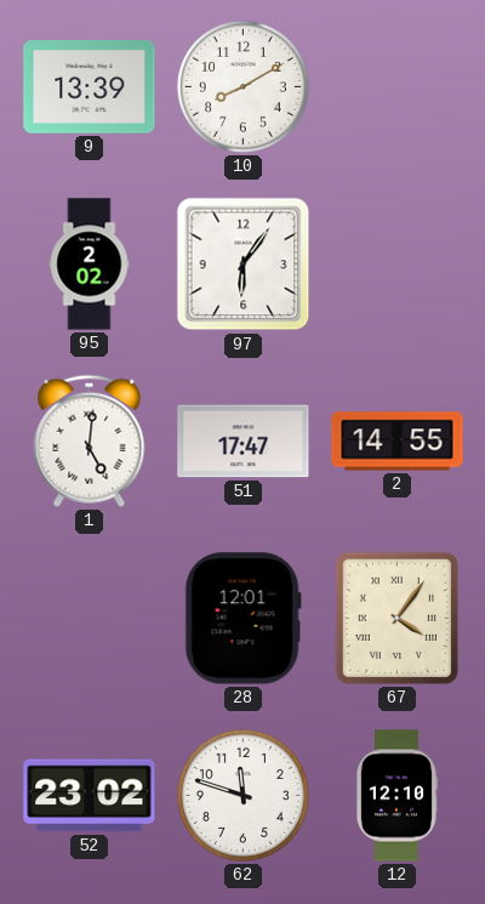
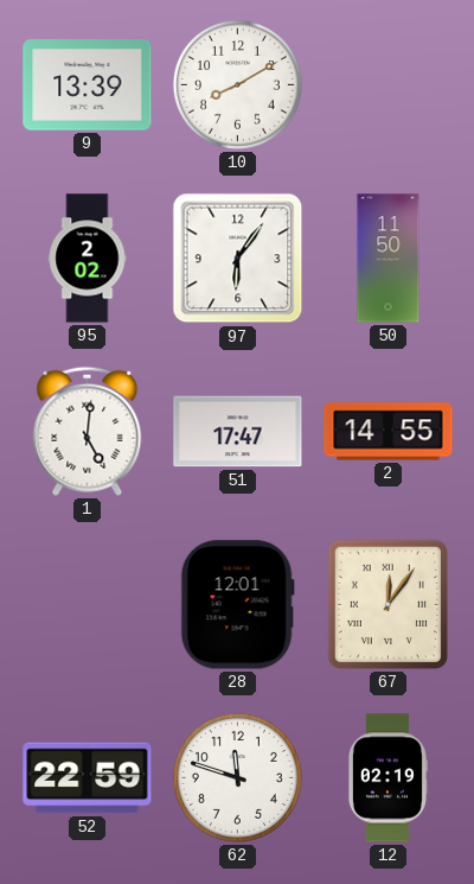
50: none -> 11:50 (389, 259)
67: 4:06 -> 12:06 (387, 604)
52: 23:02 -> 22:59 (88, 778)
12: 12:10 -> 02:19 (387, 778)
